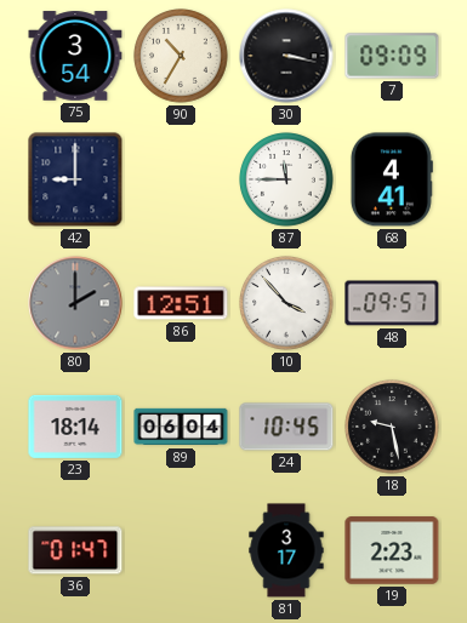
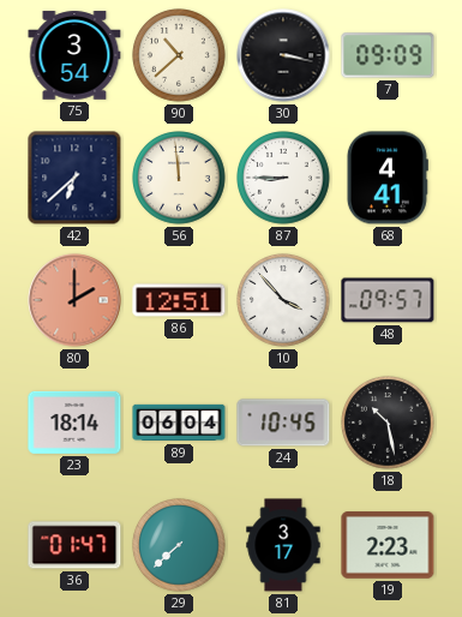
90: 10:35 -> 10:38 (179, 55)
42: 9:00 -> 6:38 (74, 178)
56: none -> 11:59 (179, 178)
87: 11:45 -> 8:45 (283, 178)
80 dial: grey -> salmon (74, 300)
18: 9:28 -> 10:28 (388, 423)
29: none -> 7:38 (179, 545)
